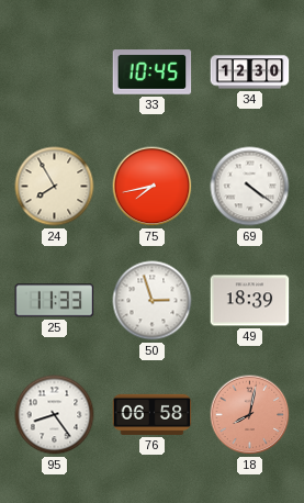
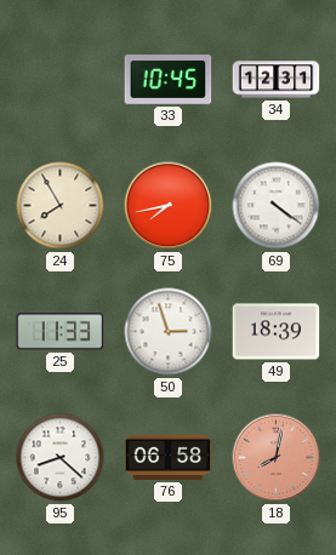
34: 12:30 -> 12:31 (277, 80)
95: 8:24 -> 8:22 (61, 458)
